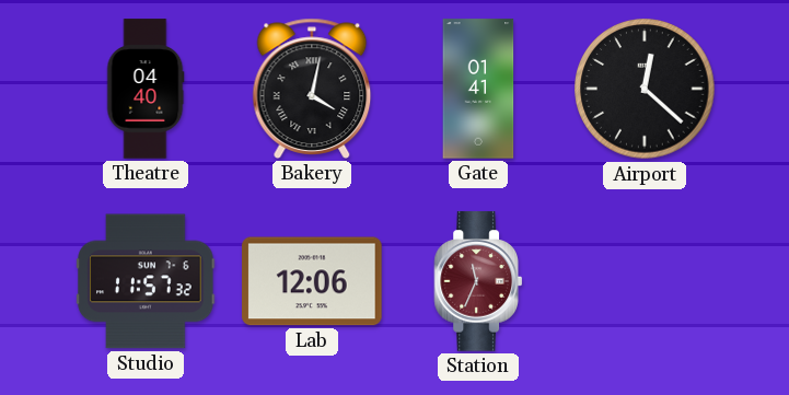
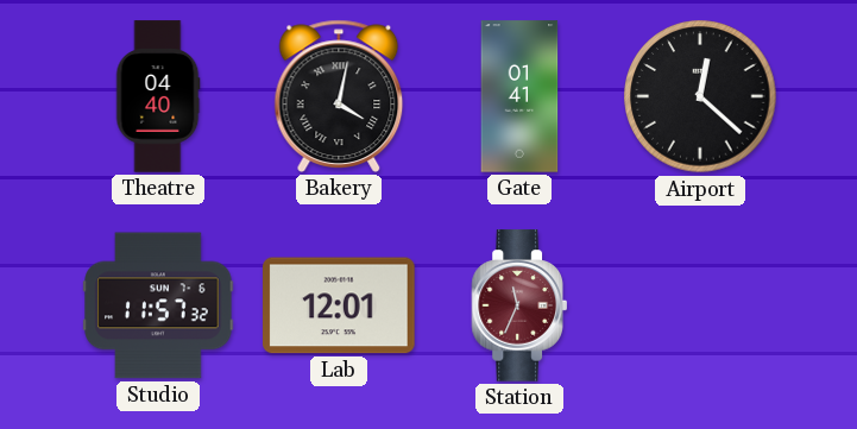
Lab: 12:06 -> 12:01 (339, 305)
